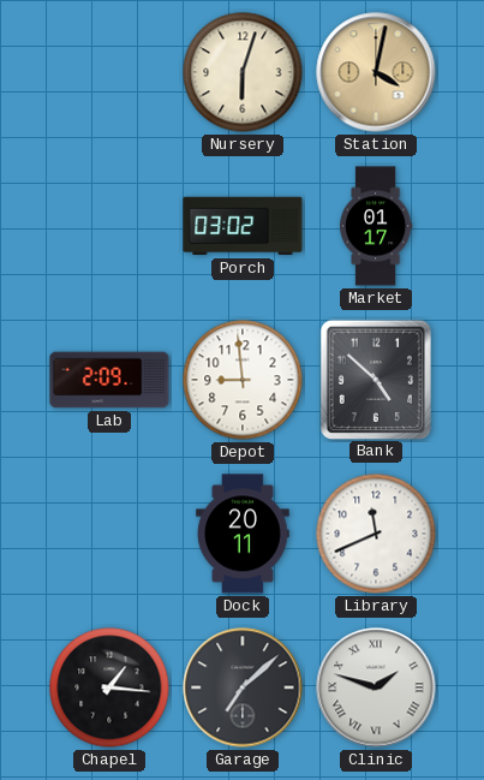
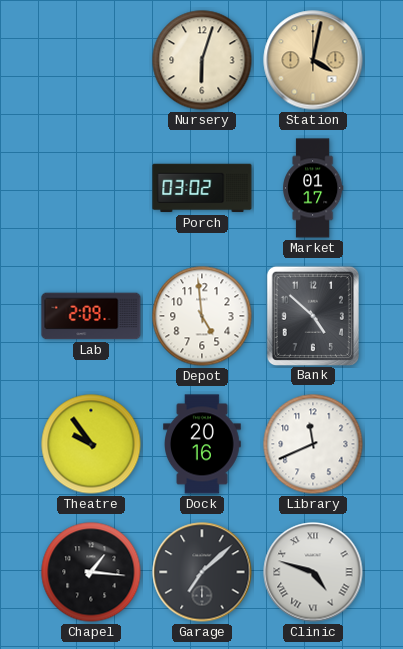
Depot: 8:59 -> 4:59 (202, 316)
Theatre: none -> 9:54 (91, 444)
Dock: 20:11 -> 20:16 (203, 444)
Clinic: 1:48 -> 4:48 (313, 572)
